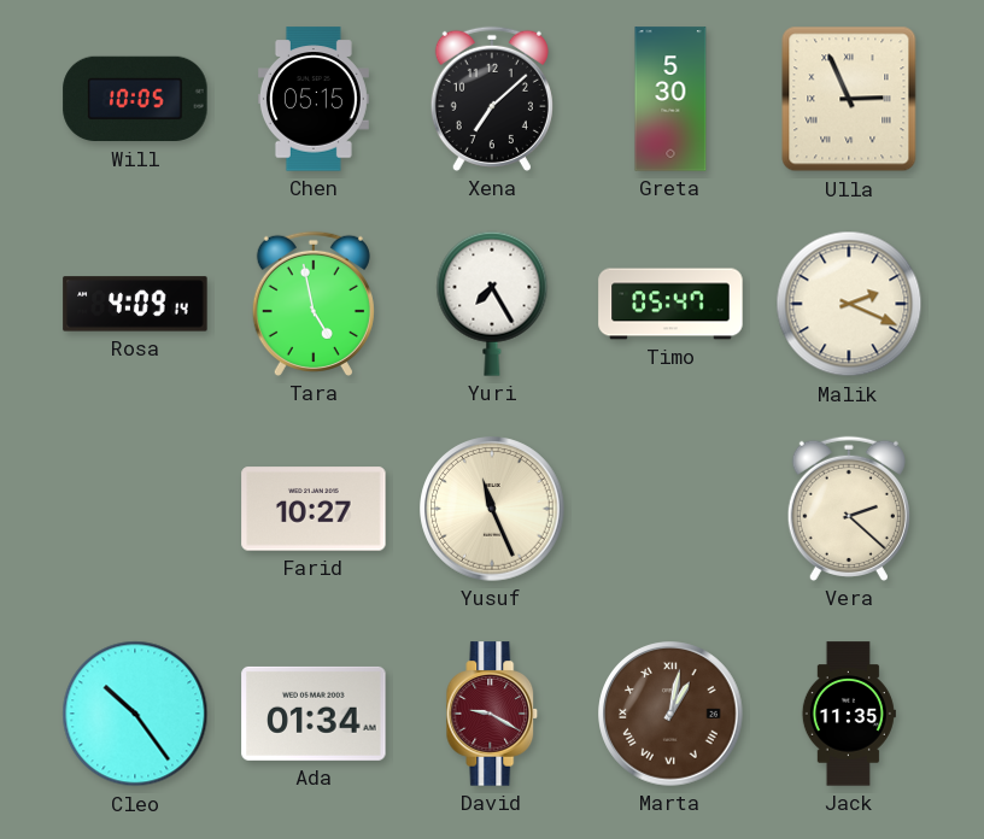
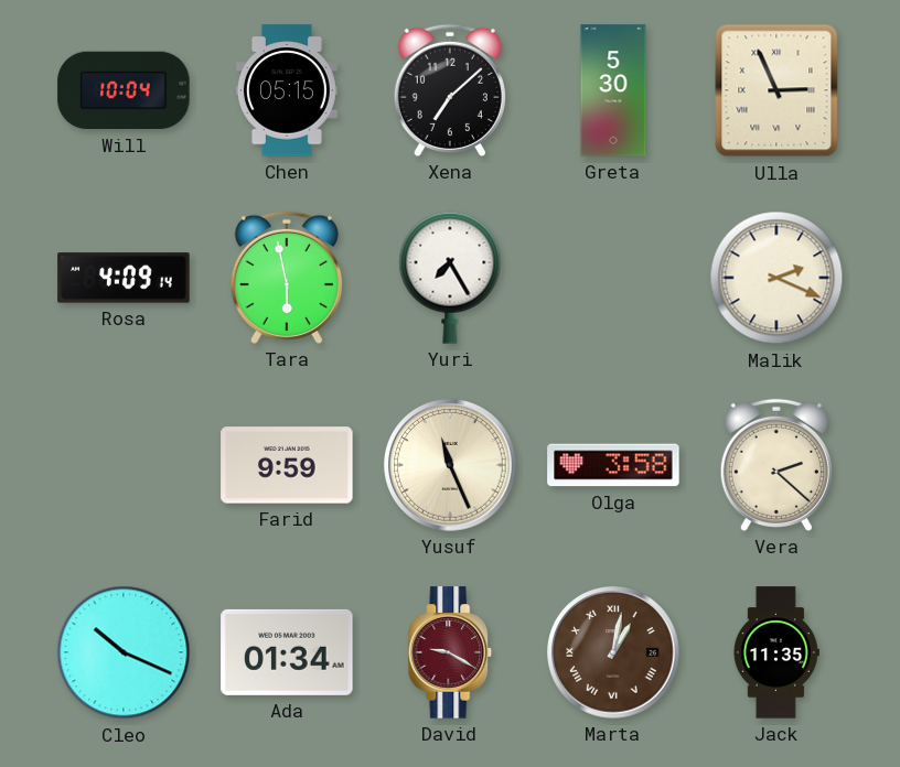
Will: 10:05 -> 10:04 (124, 90)
Tara: 4:58 -> 5:58 (287, 278)
Timo: 05:47 -> none (670, 304)
Farid: 10:27 -> 9:59 (287, 465)
Olga: none -> 3:58 (613, 465)
Cleo: 10:24 -> 10:19 (124, 652)
